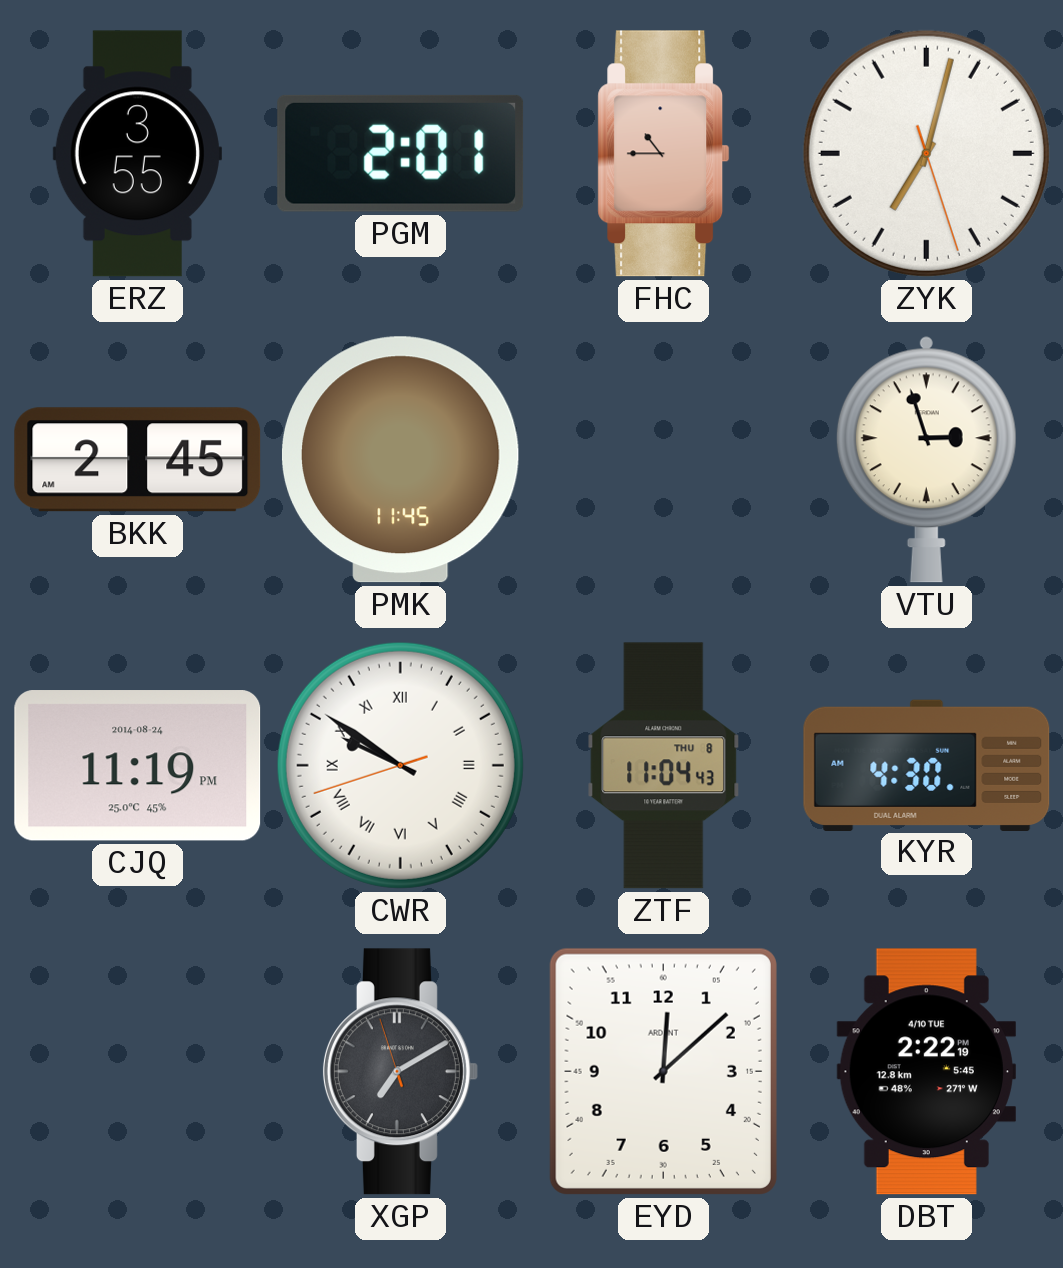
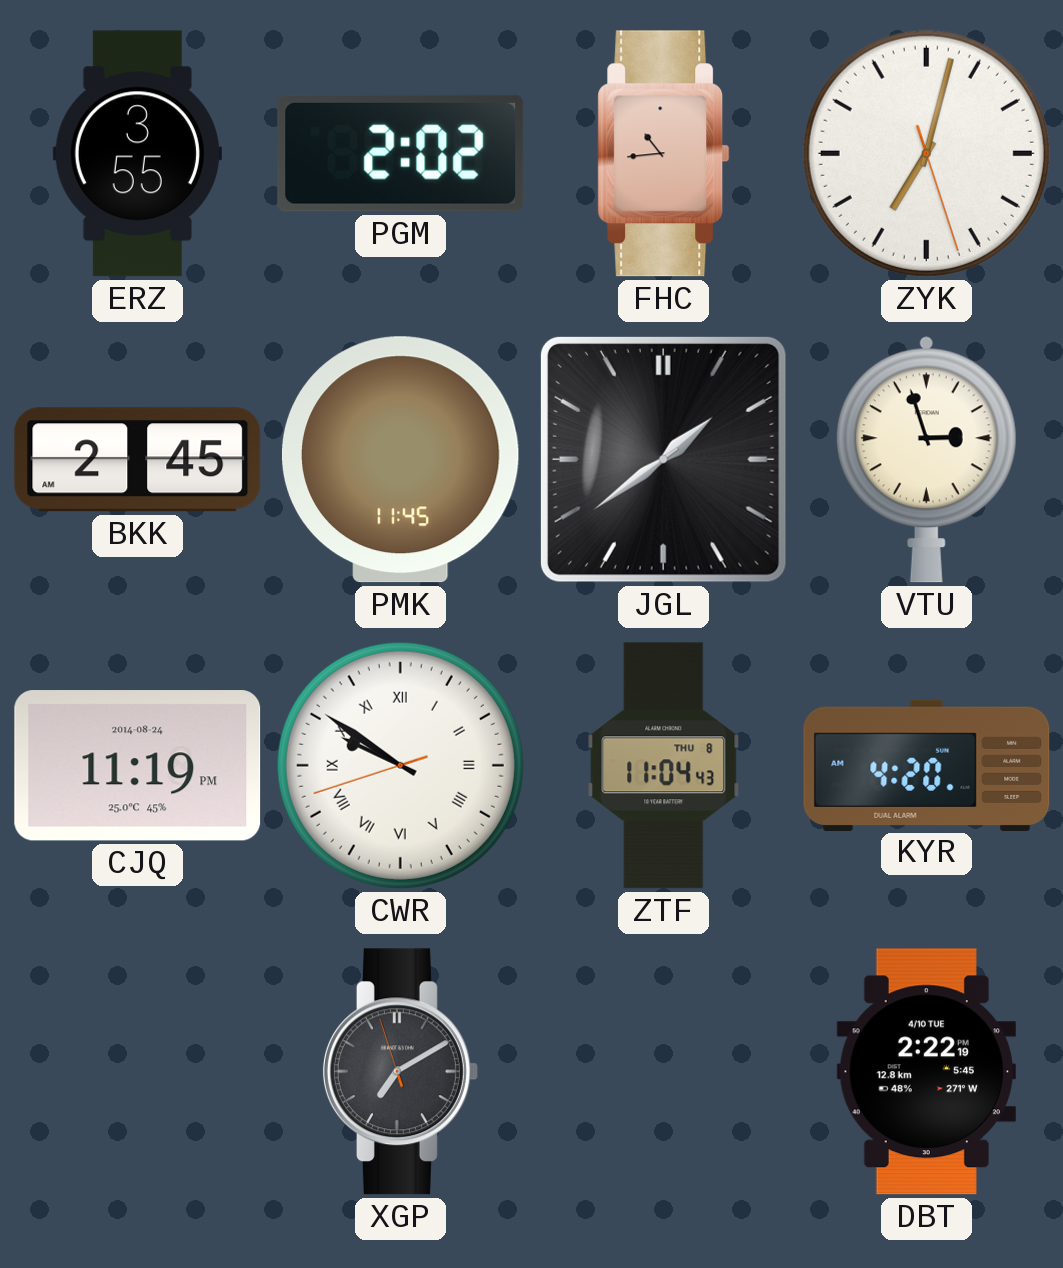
PGM: 2:01 -> 2:02 (401, 153)
FHC: 10:45 -> 10:44 (664, 154)
JGL: none -> 1:39 (663, 459)
KYR: 4:30 -> 4:20 (927, 765)
EYD: 12:08 -> none (663, 1071)
